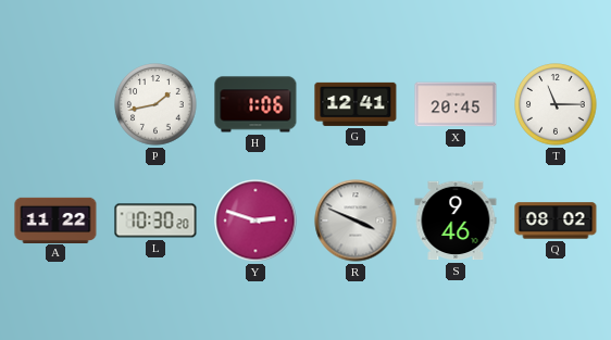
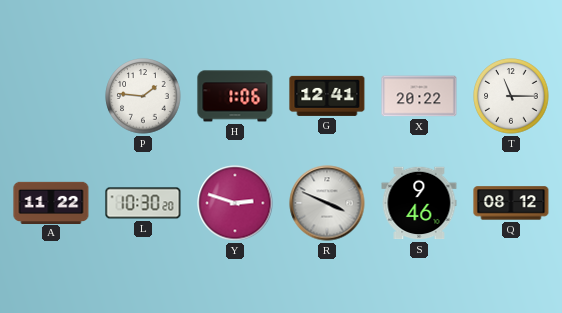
P: 1:43 -> 1:46 (143, 96)
X: 20:45 -> 20:22 (419, 96)
Q: 08:02 -> 08:12 (511, 203)
